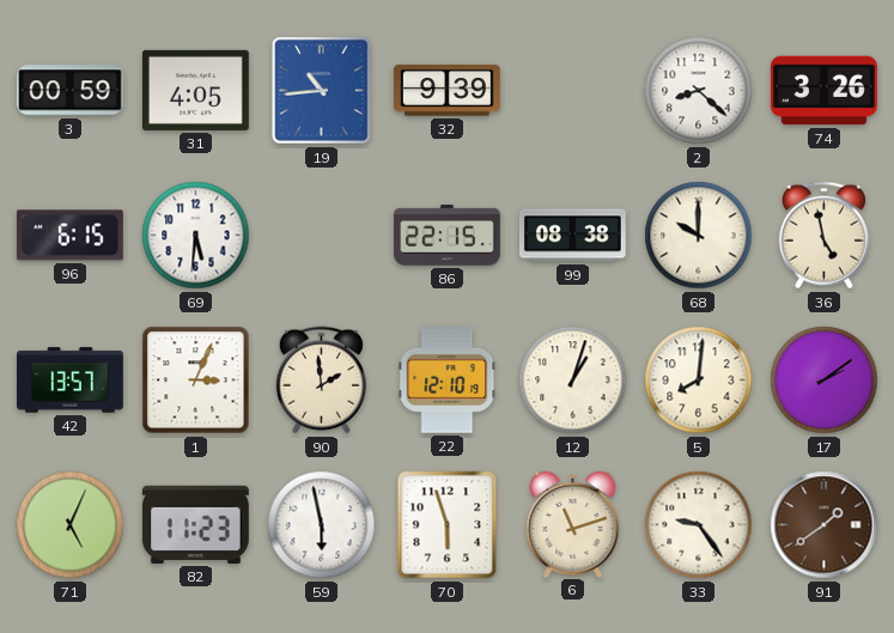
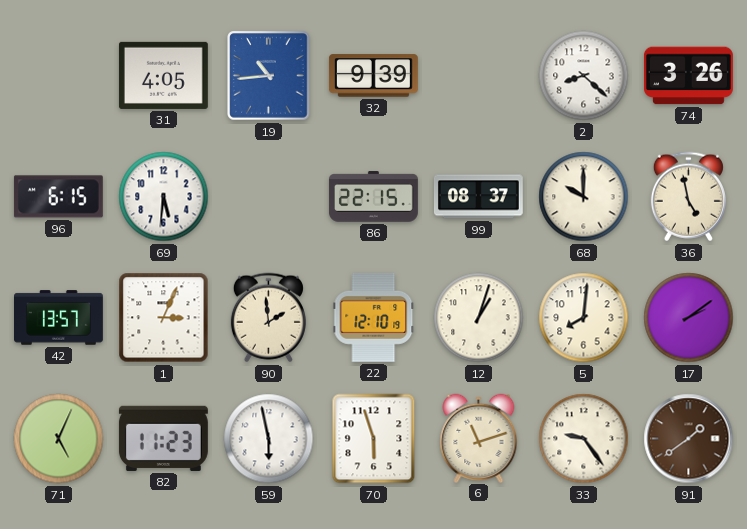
3: 00:59 -> none (69, 91)
99: 08:38 -> 08:37 (478, 197)
